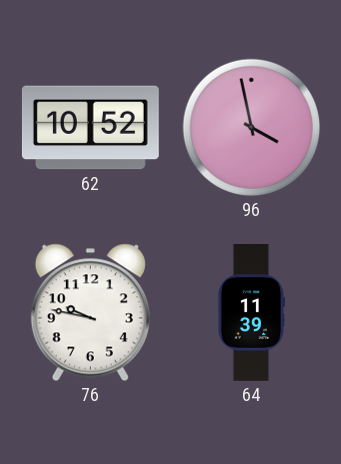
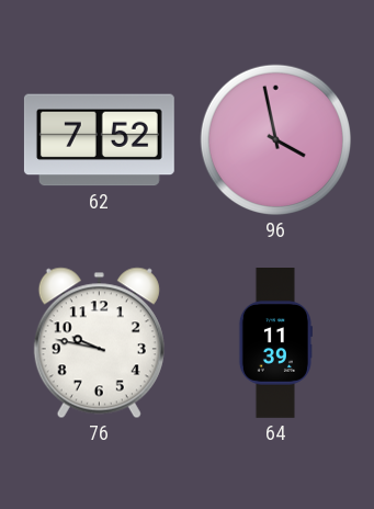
62: 10:52 -> 7:52 (99, 140)
